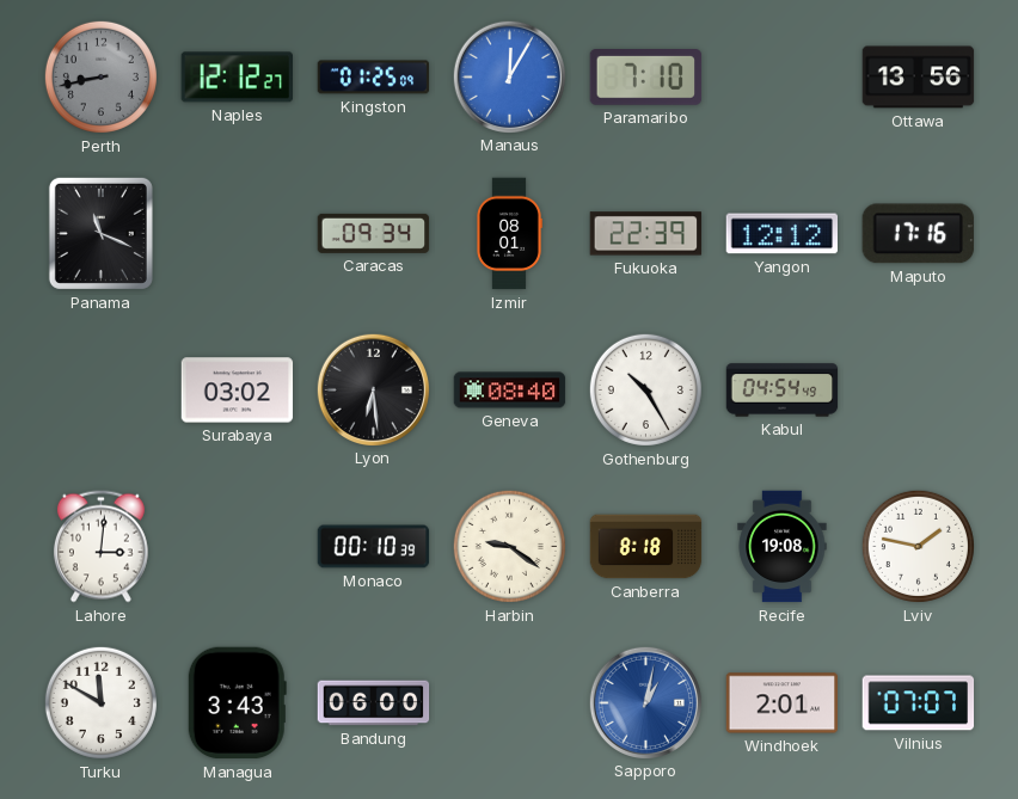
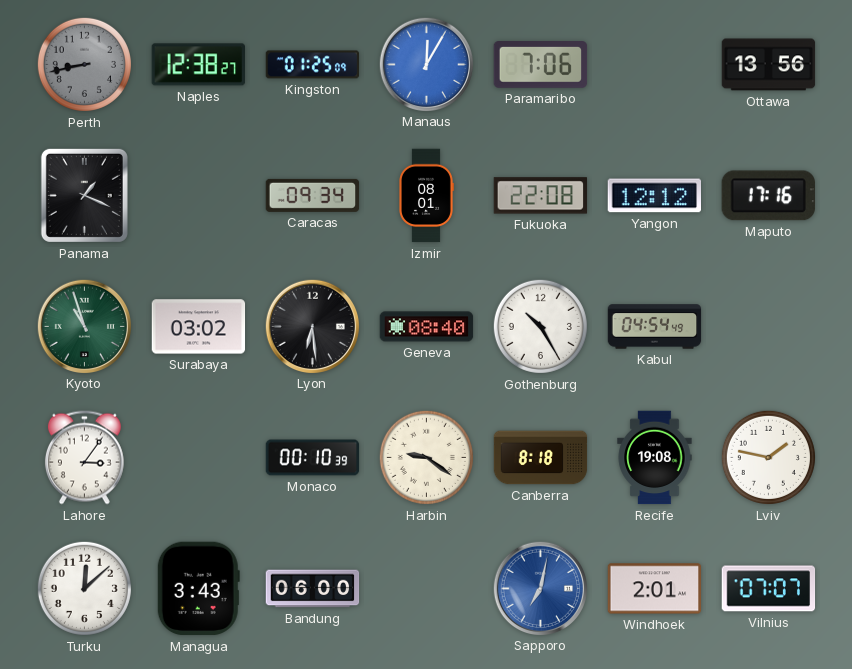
Naples: 12:12 -> 12:38 (198, 65)
Paramaribo: 7:10 -> 7:06 (541, 65)
Panama: 11:19 -> 1:19 (84, 195)
Fukuoka: 22:39 -> 22:08 (541, 196)
Kyoto: none -> 10:57 (84, 326)
Lahore: 3:01 -> 3:06 (84, 458)
Turku: 11:50 -> 12:08 (84, 588)
Sapporo: 1:02 -> 7:02 (540, 588)
